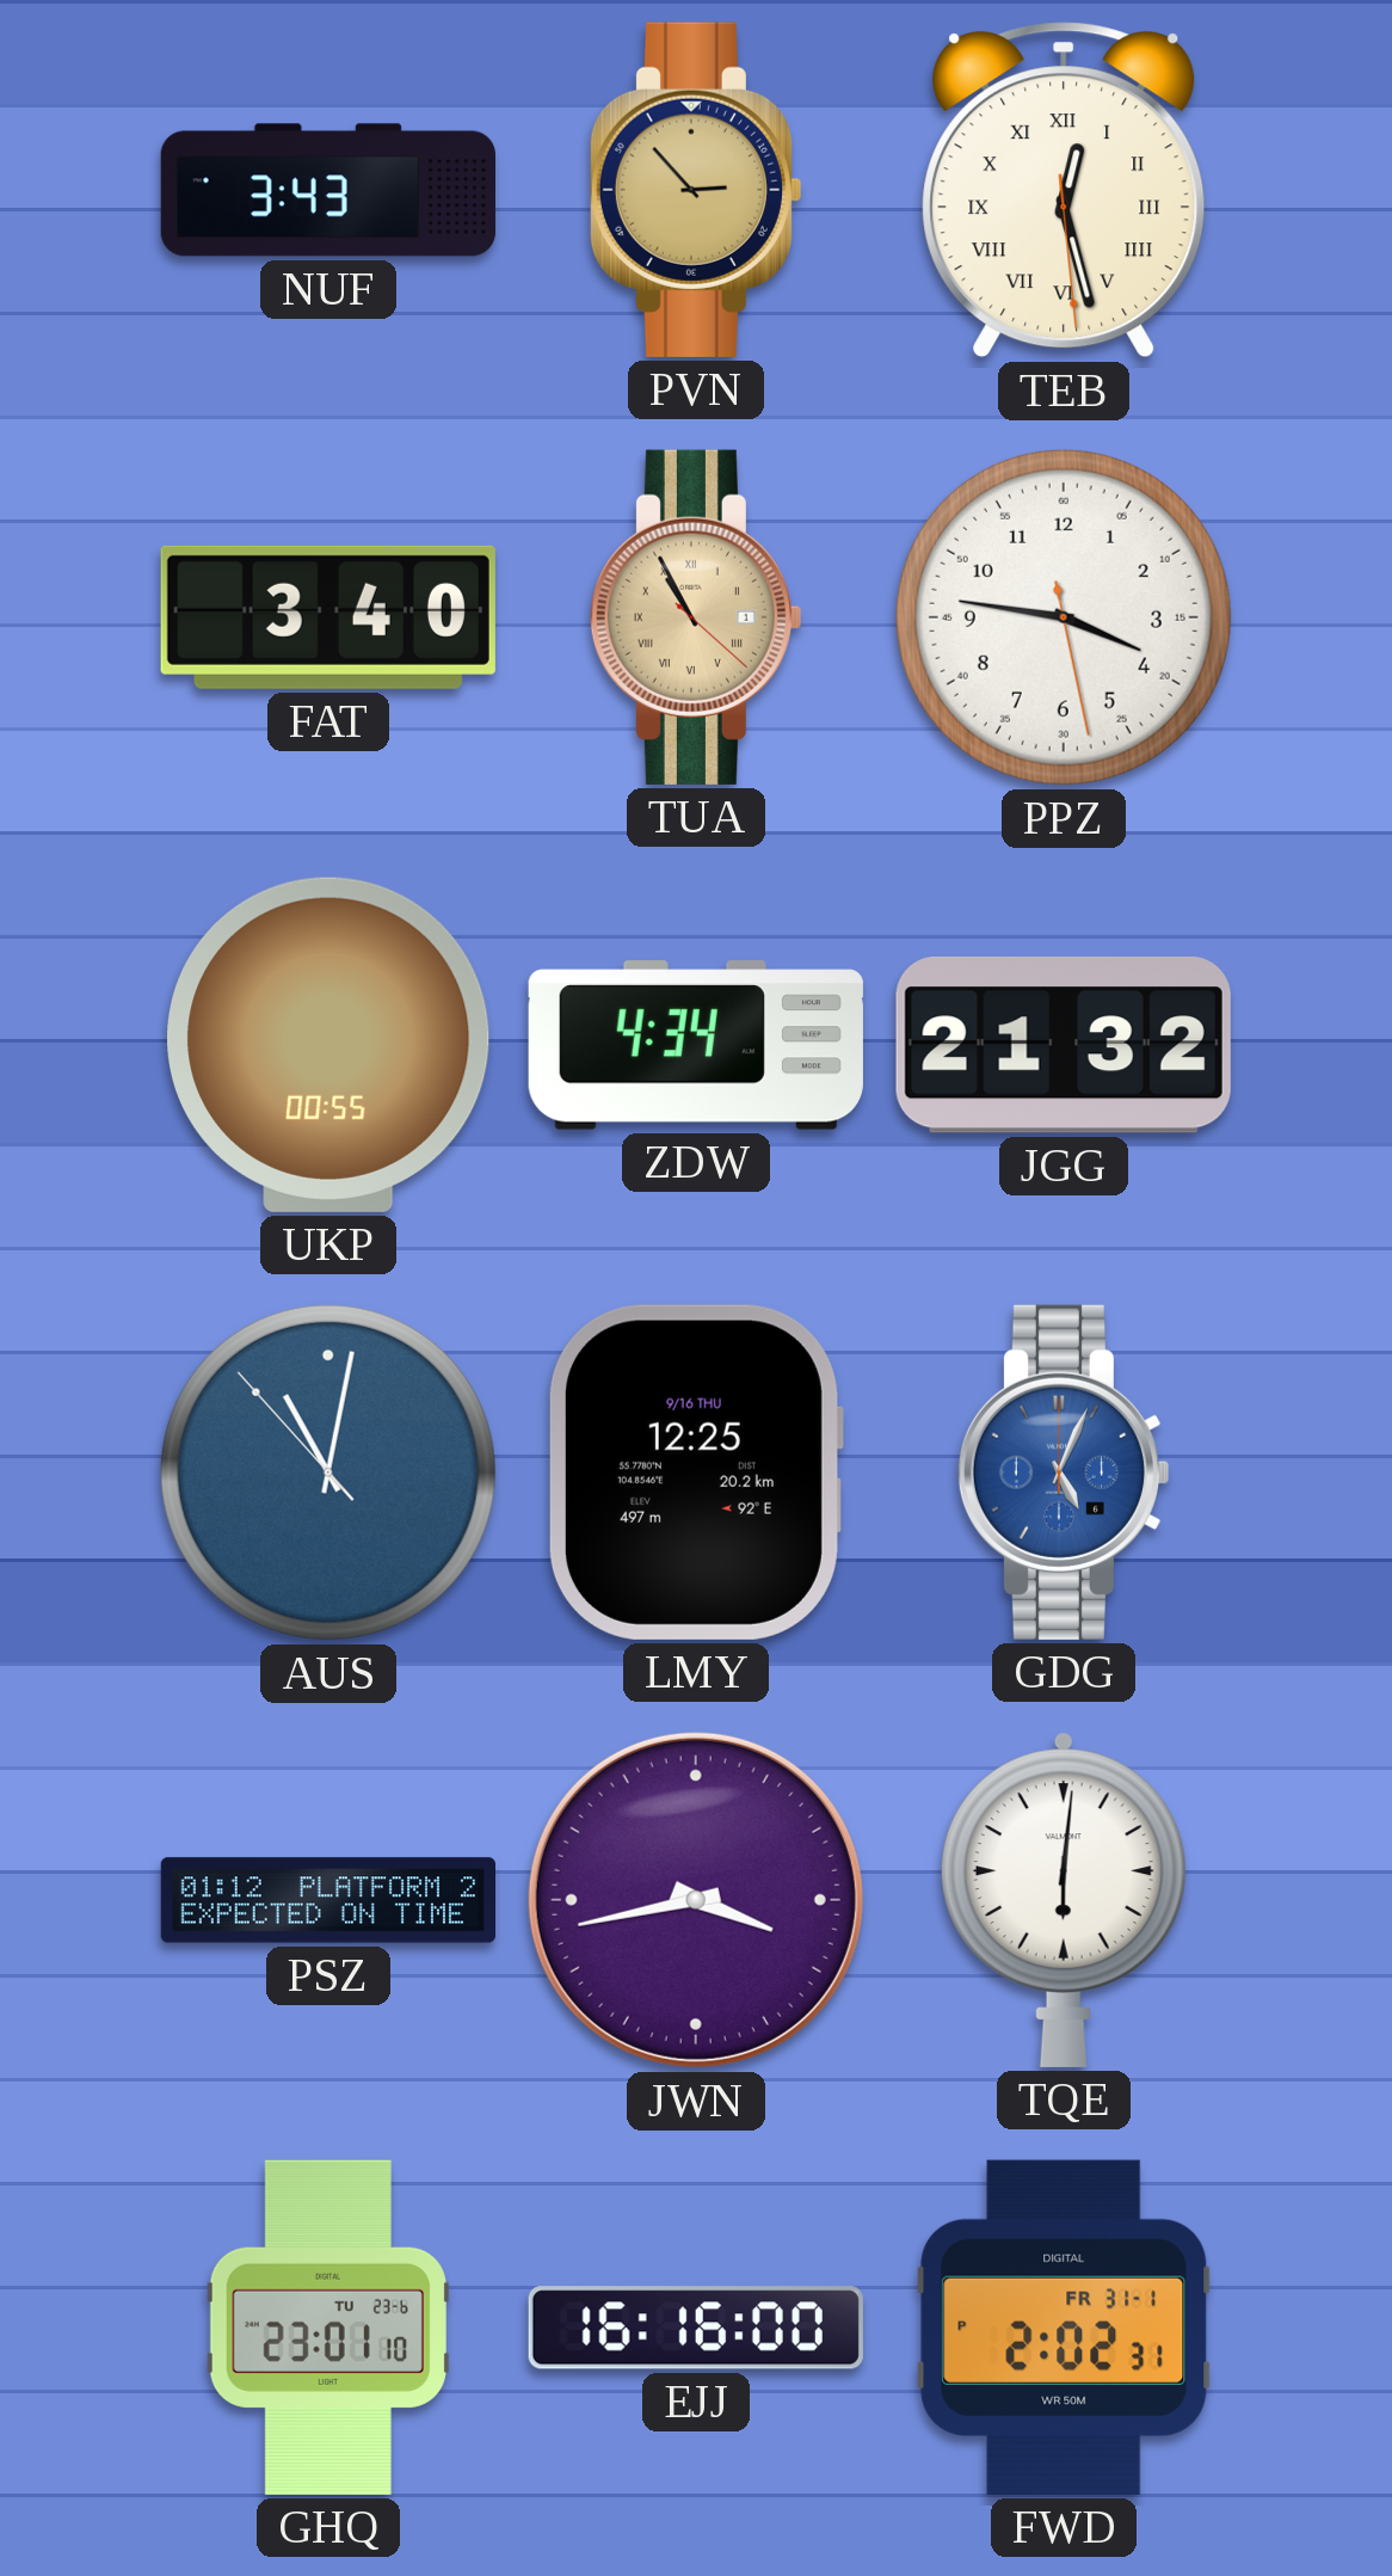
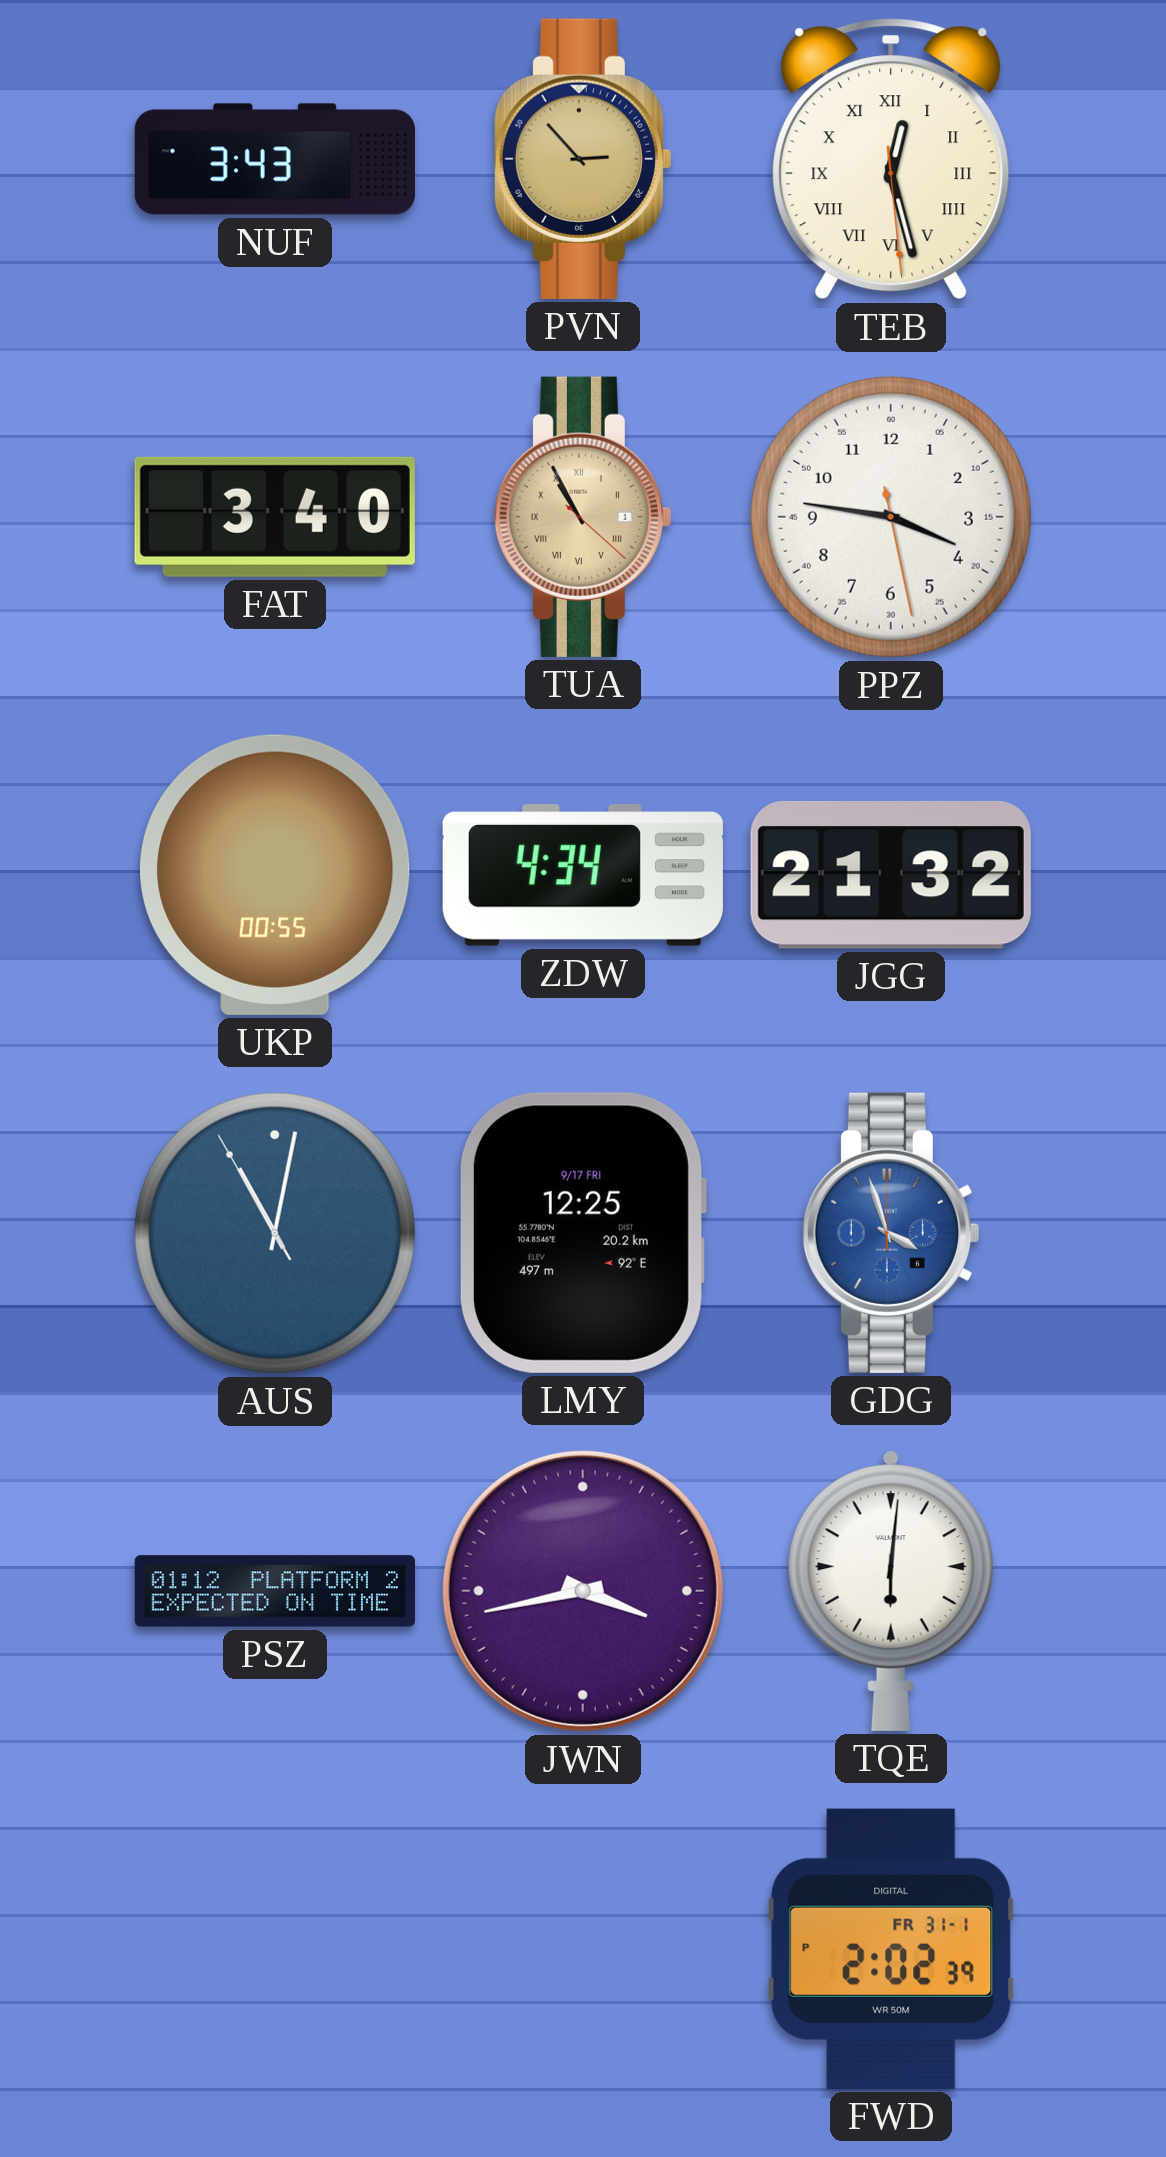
AUS: 11:01:53 -> 11:01:55 (275, 1233)
LMY date: 9/16 THU -> 9/17 FRI (582, 1233)
GDG: 5:04 -> 3:57 (890, 1233)
GHQ: 23:01 -> none (328, 2328)
EJJ: 16:16 -> none (696, 2328)
FWD: 2:02:31 PM -> 2:02:39 PM (891, 1949)
